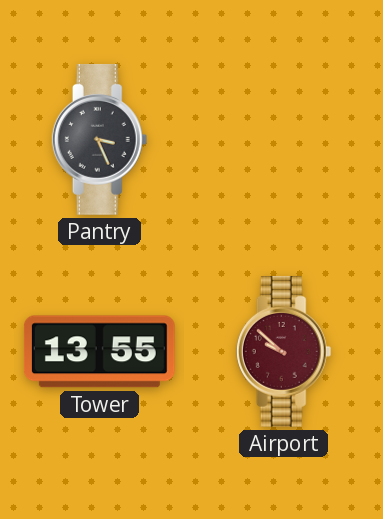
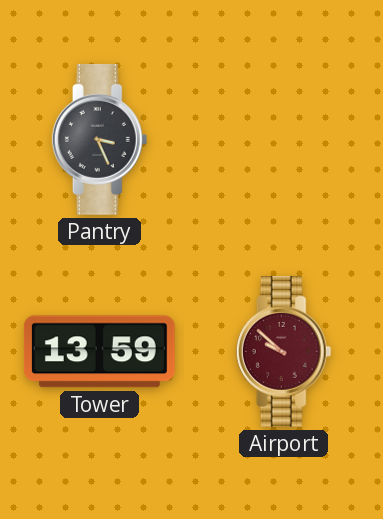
Tower: 13:55 -> 13:59 (99, 352)
